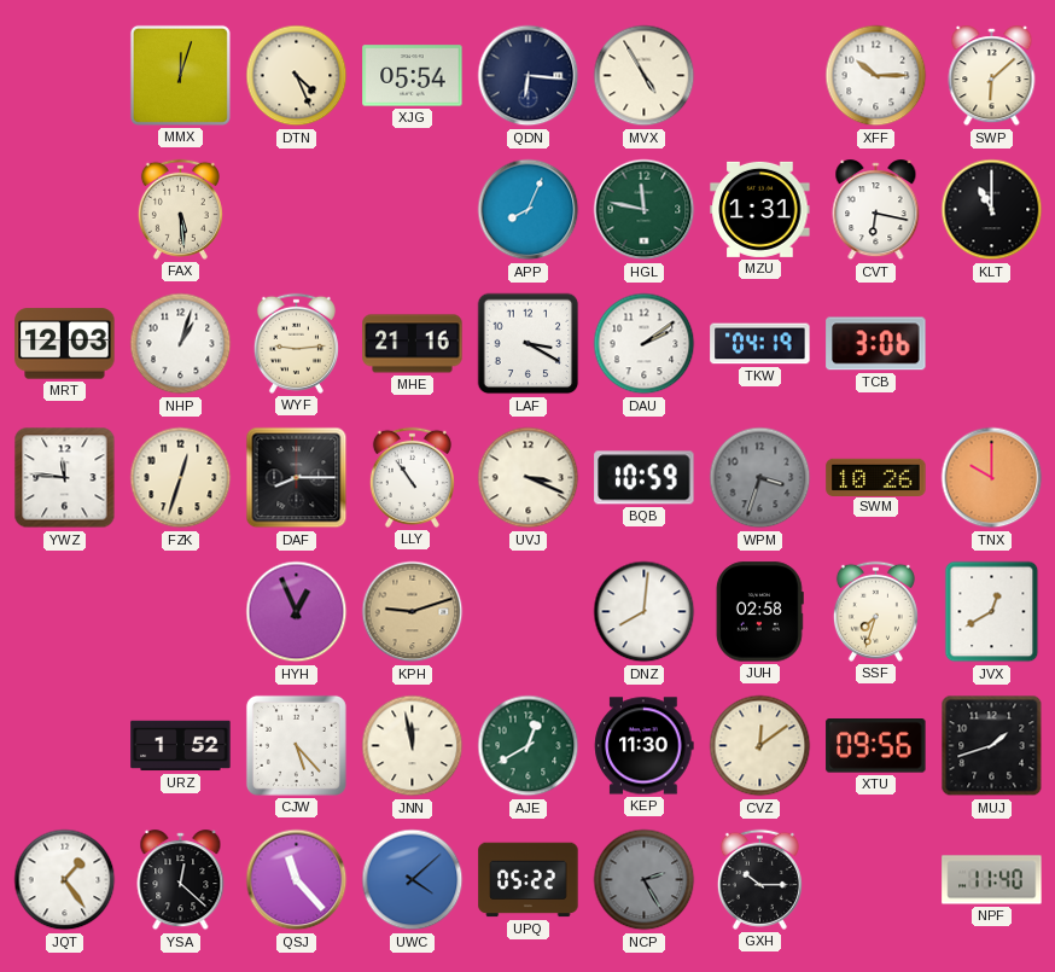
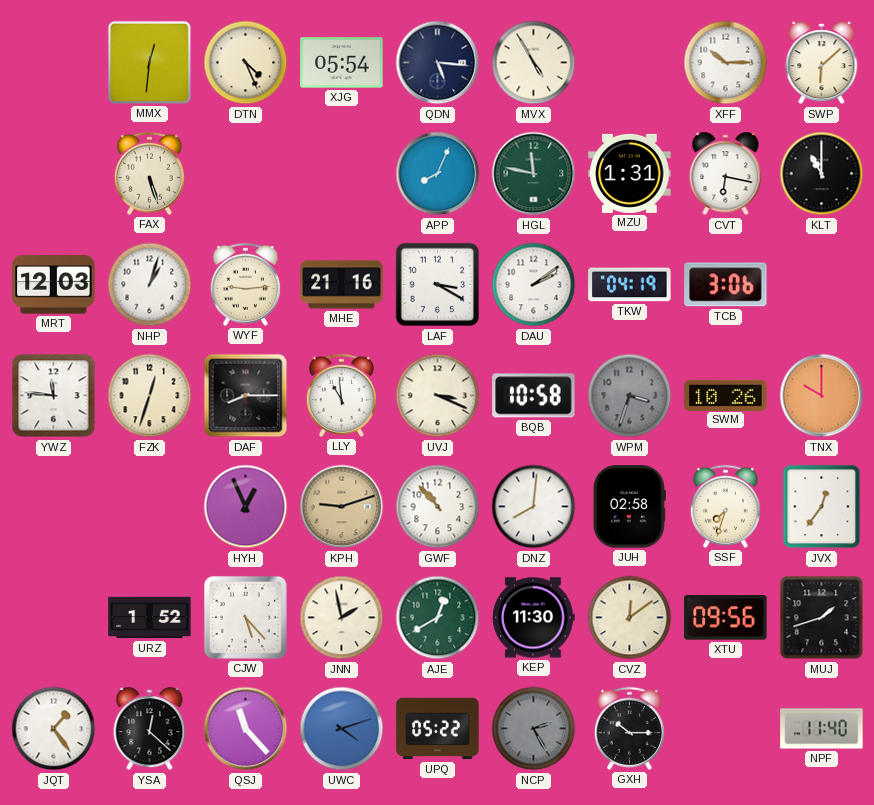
MMX: 12:03 -> 12:31 (149, 62)
QDN: 6:16 -> 5:16 (438, 63)
FAX: 5:29 -> 5:27 (149, 173)
LLY: 10:54 -> 10:59 (341, 395)
BQB: 10:59 -> 10:58 (534, 396)
GWF: none -> 10:53 (438, 507)
JVX: 12:40 -> 12:36 (822, 507)
JNN: 11:58 -> 1:58 (342, 618)
UWC: 4:08 -> 4:12 (342, 729)
